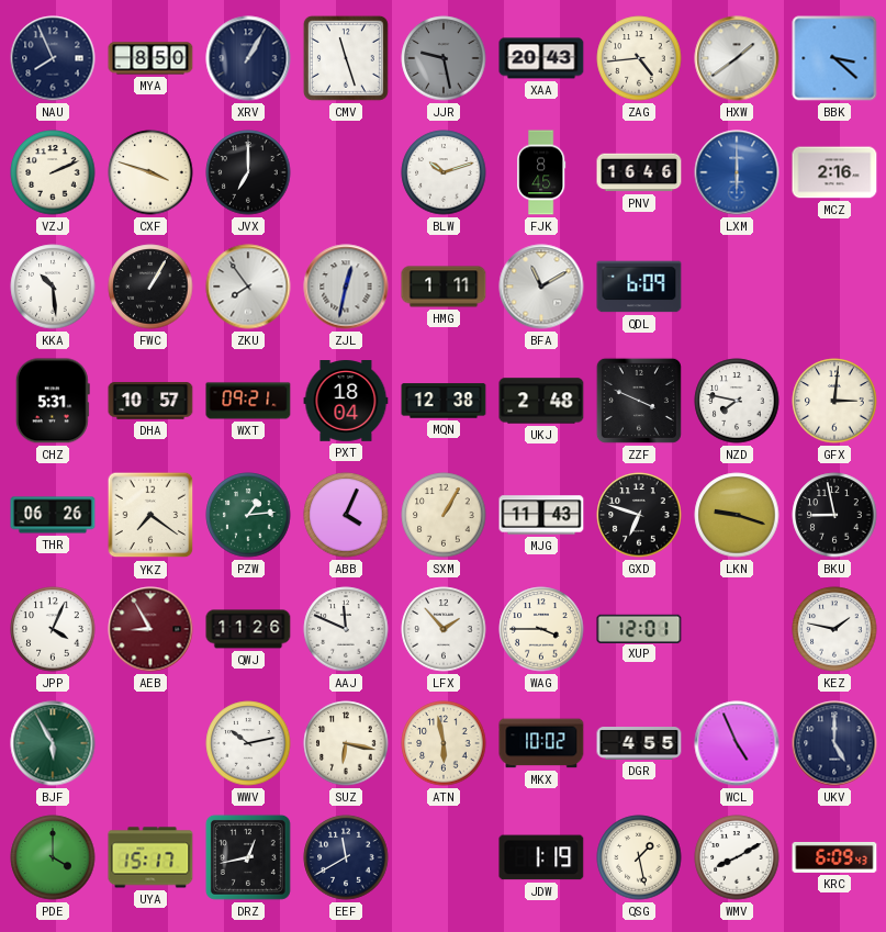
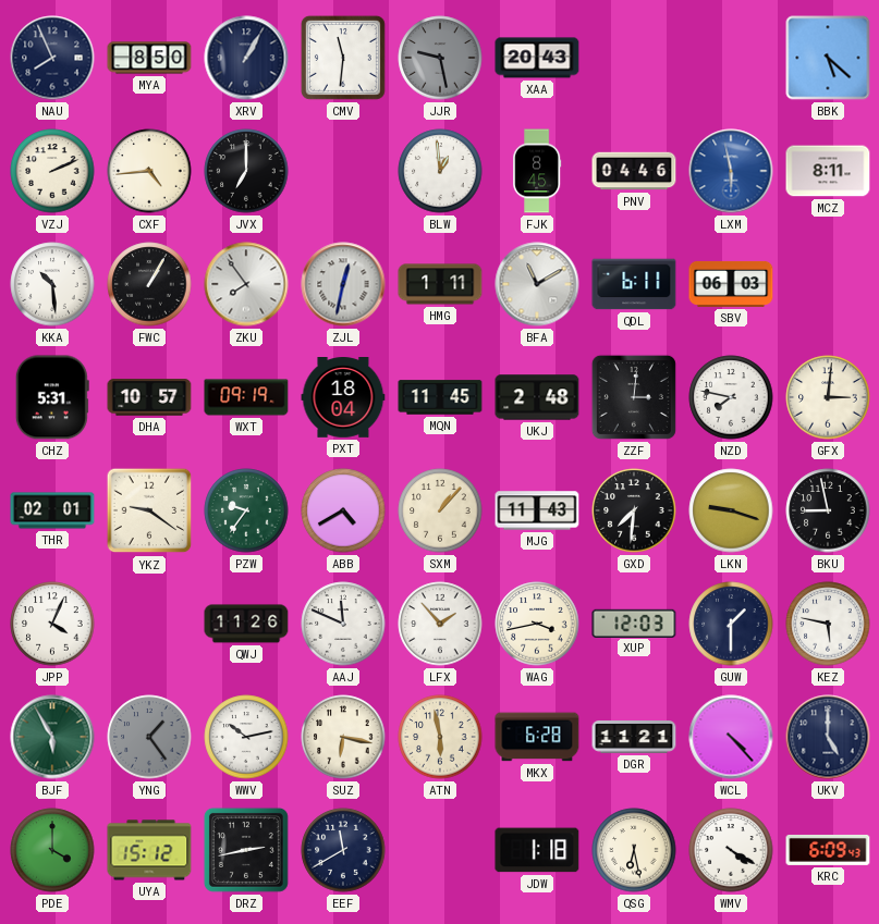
CMV: 11:27 -> 11:31 (343, 58)
ZAG: 4:44 -> none (639, 58)
HXW: 1:39 -> none (737, 58)
BBK: 3:22 -> 5:22 (828, 58)
CXF: 3:48 -> 4:44 (149, 171)
BLW: 10:12 -> 12:59 (440, 171)
PNV: 16:46 -> 04:46 (634, 171)
LXM: 6:00 -> 5:58 (731, 171)
MCZ: 2:16 -> 8:11 (828, 171)
QDL: 6:09 -> 6:11 (634, 284)
SBV: none -> 06:03 (731, 284)
WXT: 09:21 -> 09:19 (246, 397)
MQN: 12:38 -> 11:45 (440, 397)
ZZF: 3:49 -> 3:01 (634, 397)
THR: 06:26 -> 02:01 (52, 510)
YKZ: 7:21 -> 9:21 (149, 510)
PZW: 1:14 -> 9:36 (246, 510)
ABB: 4:04 -> 4:40 (343, 510)
SXM: 1:05 -> 1:07 (440, 510)
GXD: 6:48 -> 7:31 (634, 510)
AEB: 8:55 -> none (150, 629)
WAG: 3:45 -> 3:43 (537, 624)
XUP: 12:01 -> 12:03 (634, 623)
GUW: none -> 1:30 (731, 624)
KEZ: 1:47 -> 5:47 (828, 624)
YNG: none -> 1:24 (149, 737)
MKX: 10:02 -> 6:28 (537, 737)
DGR: 4:55 -> 11:21 (634, 738)
WCL: 4:56 -> 4:23 (731, 737)
UYA: 15:17 -> 15:12 (149, 850)
DRZ: 12:43 -> 2:43 (246, 850)
JDW: 1:19 -> 1:18 (537, 850)
QSG: 1:28 -> 6:28 (634, 850)
WMV: 8:10 -> 4:20 (731, 850)
